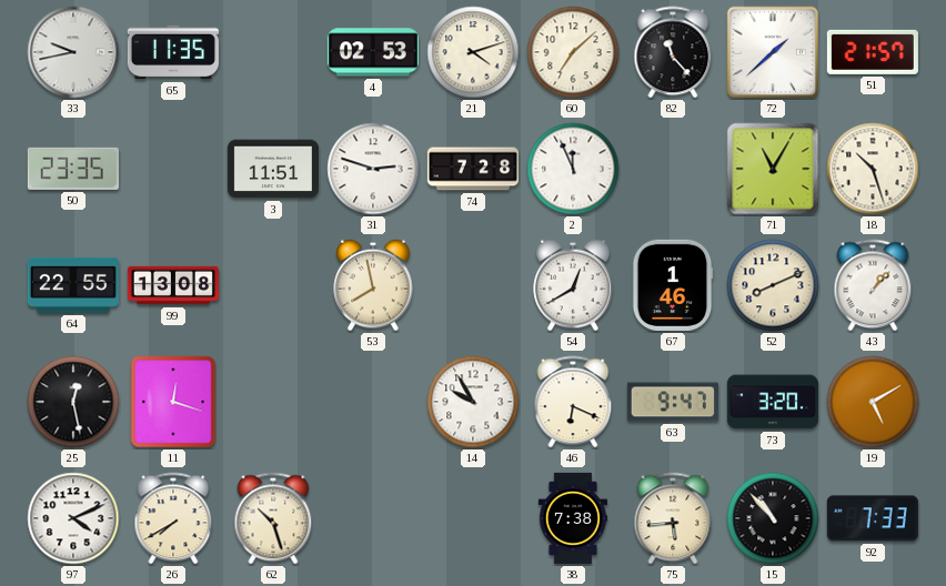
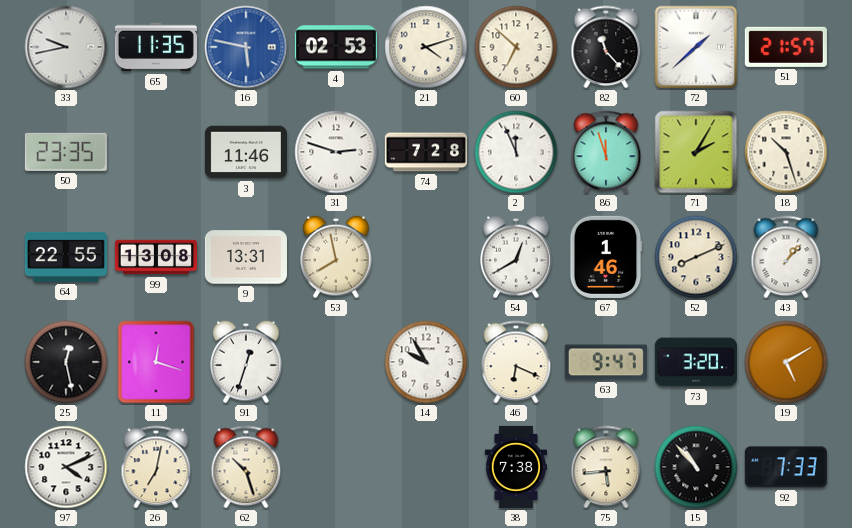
16: none -> 5:47 (246, 47)
60: 7:08 -> 6:52 (516, 47)
3: 11:51 -> 11:46 (246, 152)
86: none -> 11:57 (606, 152)
71: 11:05 -> 2:05 (696, 152)
9: none -> 13:31 (246, 257)
91: none -> 12:33 (246, 362)
26: 7:40 -> 7:02 (156, 467)
